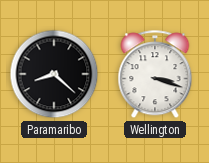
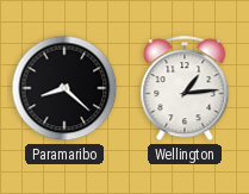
Wellington: 3:18 -> 1:14 (185, 89)
